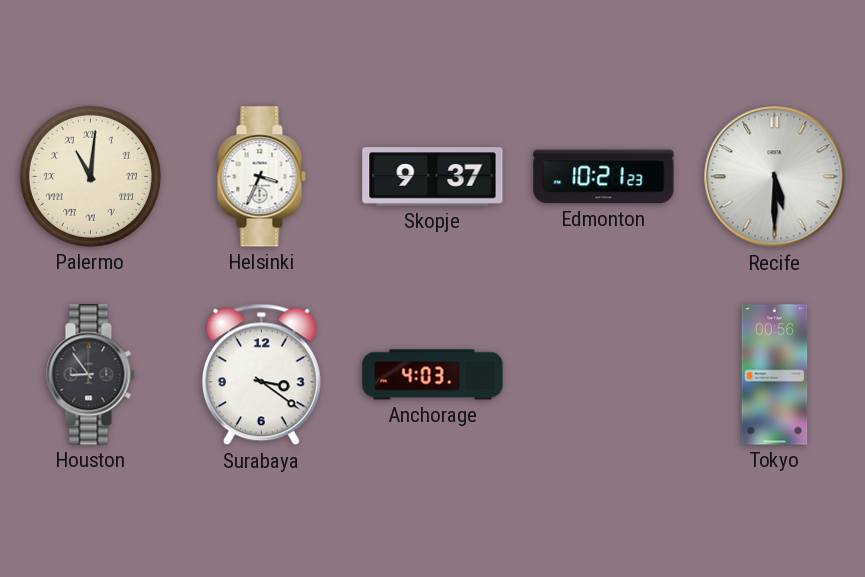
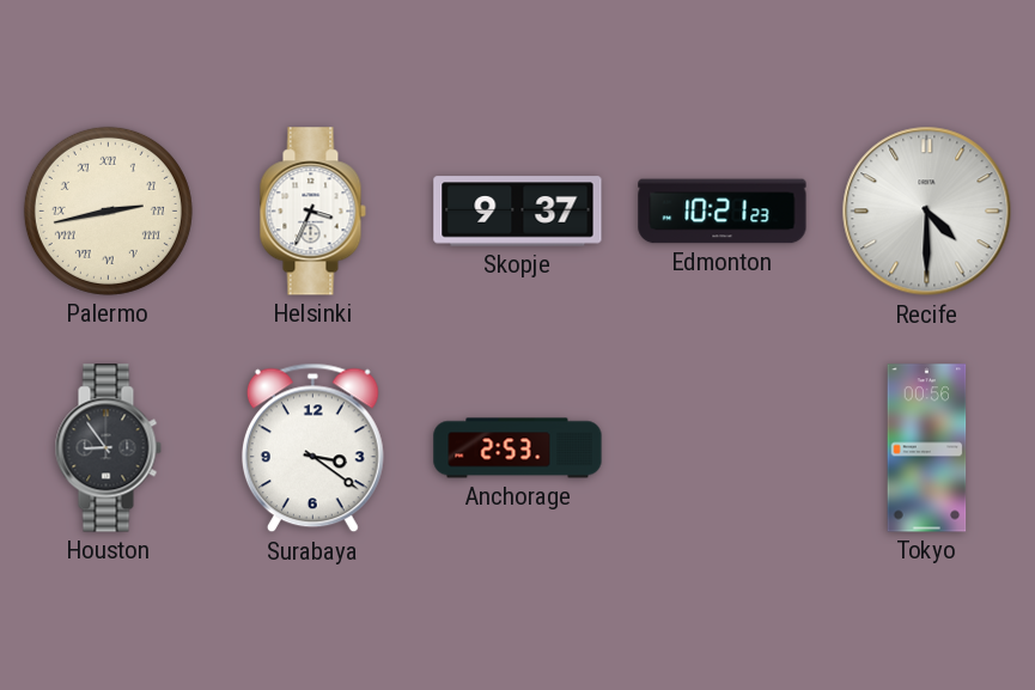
Palermo: 11:01 -> 2:43 (108, 210)
Recife: 5:30 -> 4:30 (927, 212)
Anchorage: 4:03 -> 2:53 (518, 448)
